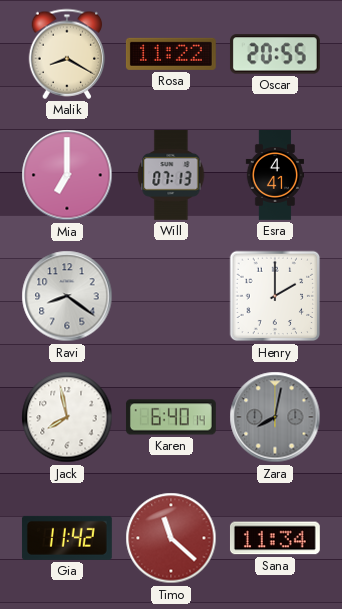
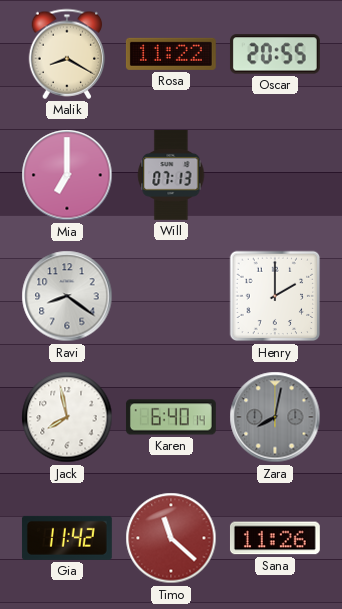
Esra: 4:41 -> none (275, 176)
Sana: 11:34 -> 11:26 (275, 538)
